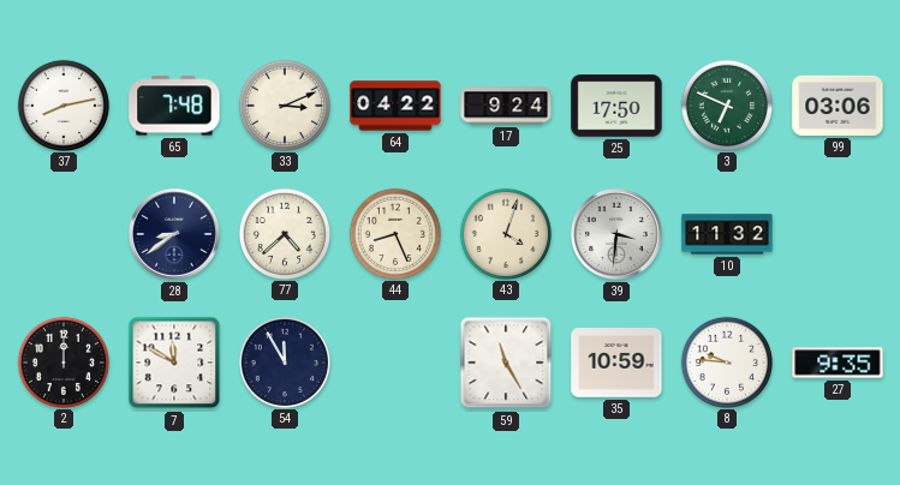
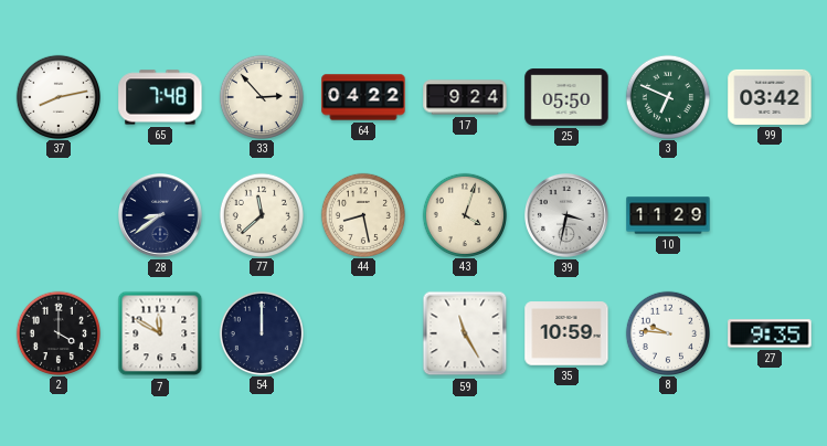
33: 3:11 -> 2:53 (261, 96)
25: 17:50 -> 05:50 (566, 97)
99: 03:06 -> 03:42 (770, 97)
77: 4:38 -> 11:38 (261, 214)
44: 8:26 -> 8:28 (362, 214)
39: 3:31 -> 3:32 (568, 216)
10: 11:32 -> 11:29 (668, 215)
2: 12:00 -> 4:00 (57, 332)
54: 11:55 -> 12:00 (261, 332)
